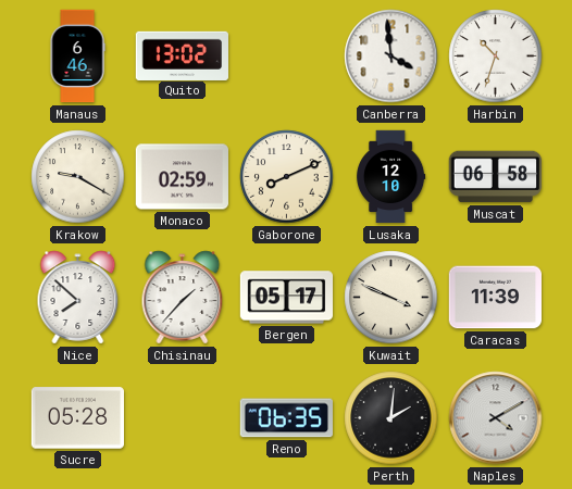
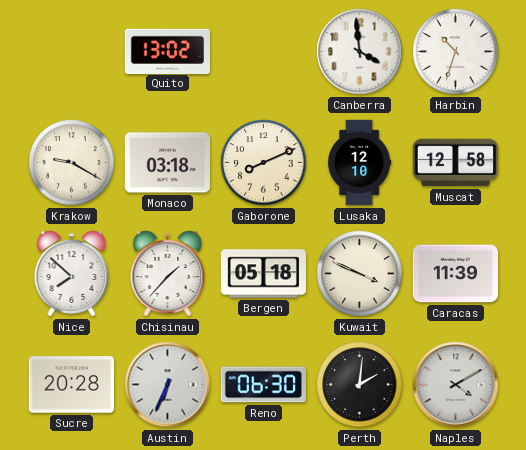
Manaus: 6:46 -> none (77, 57)
Monaco: 02:59 -> 03:18 (167, 163)
Muscat: 06:58 -> 12:58 (455, 163)
Bergen: 05:17 -> 05:18 (264, 274)
Sucre: 05:28 -> 20:28 (71, 385)
Austin: none -> 6:34 (168, 385)
Reno: 06:35 -> 06:30 (263, 385)
